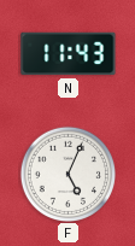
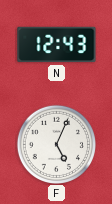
N: 11:43 -> 12:43 (57, 45)
